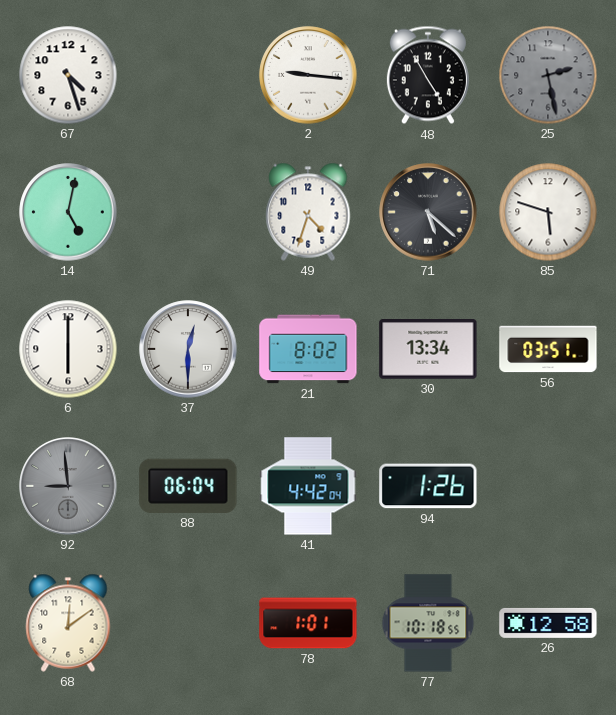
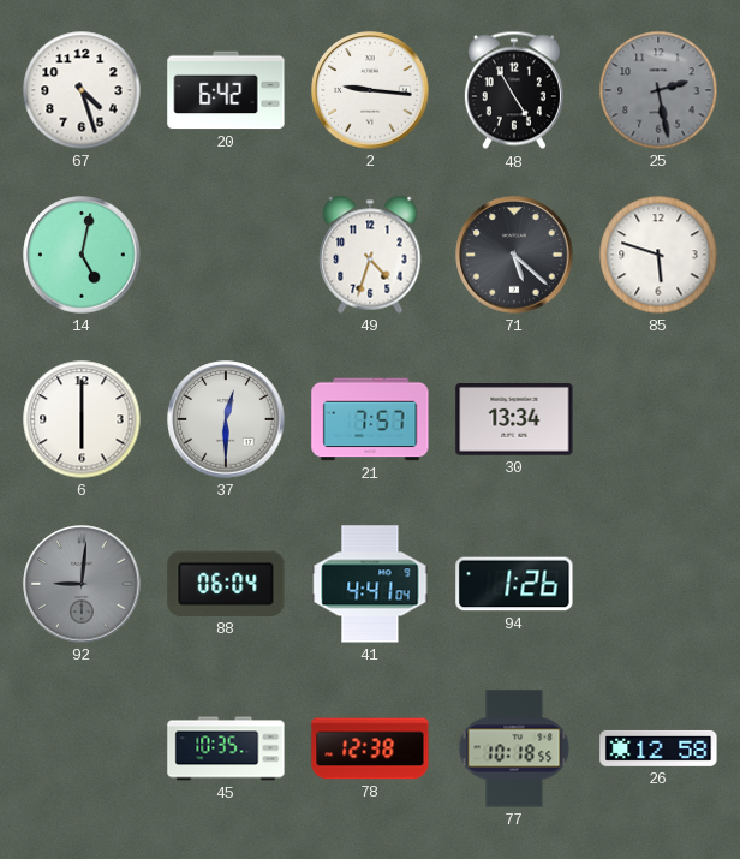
20: none -> 6:42 (226, 90)
21: 8:02 -> 7:57 (370, 419)
56: 03:51 -> none (548, 349)
92: 8:59 -> 9:01 (82, 584)
41: 4:42 -> 4:41 (370, 584)
68: 12:09 -> none (68, 623)
45: none -> 10:35 (226, 748)
78: 1:01 -> 12:38 (370, 748)
